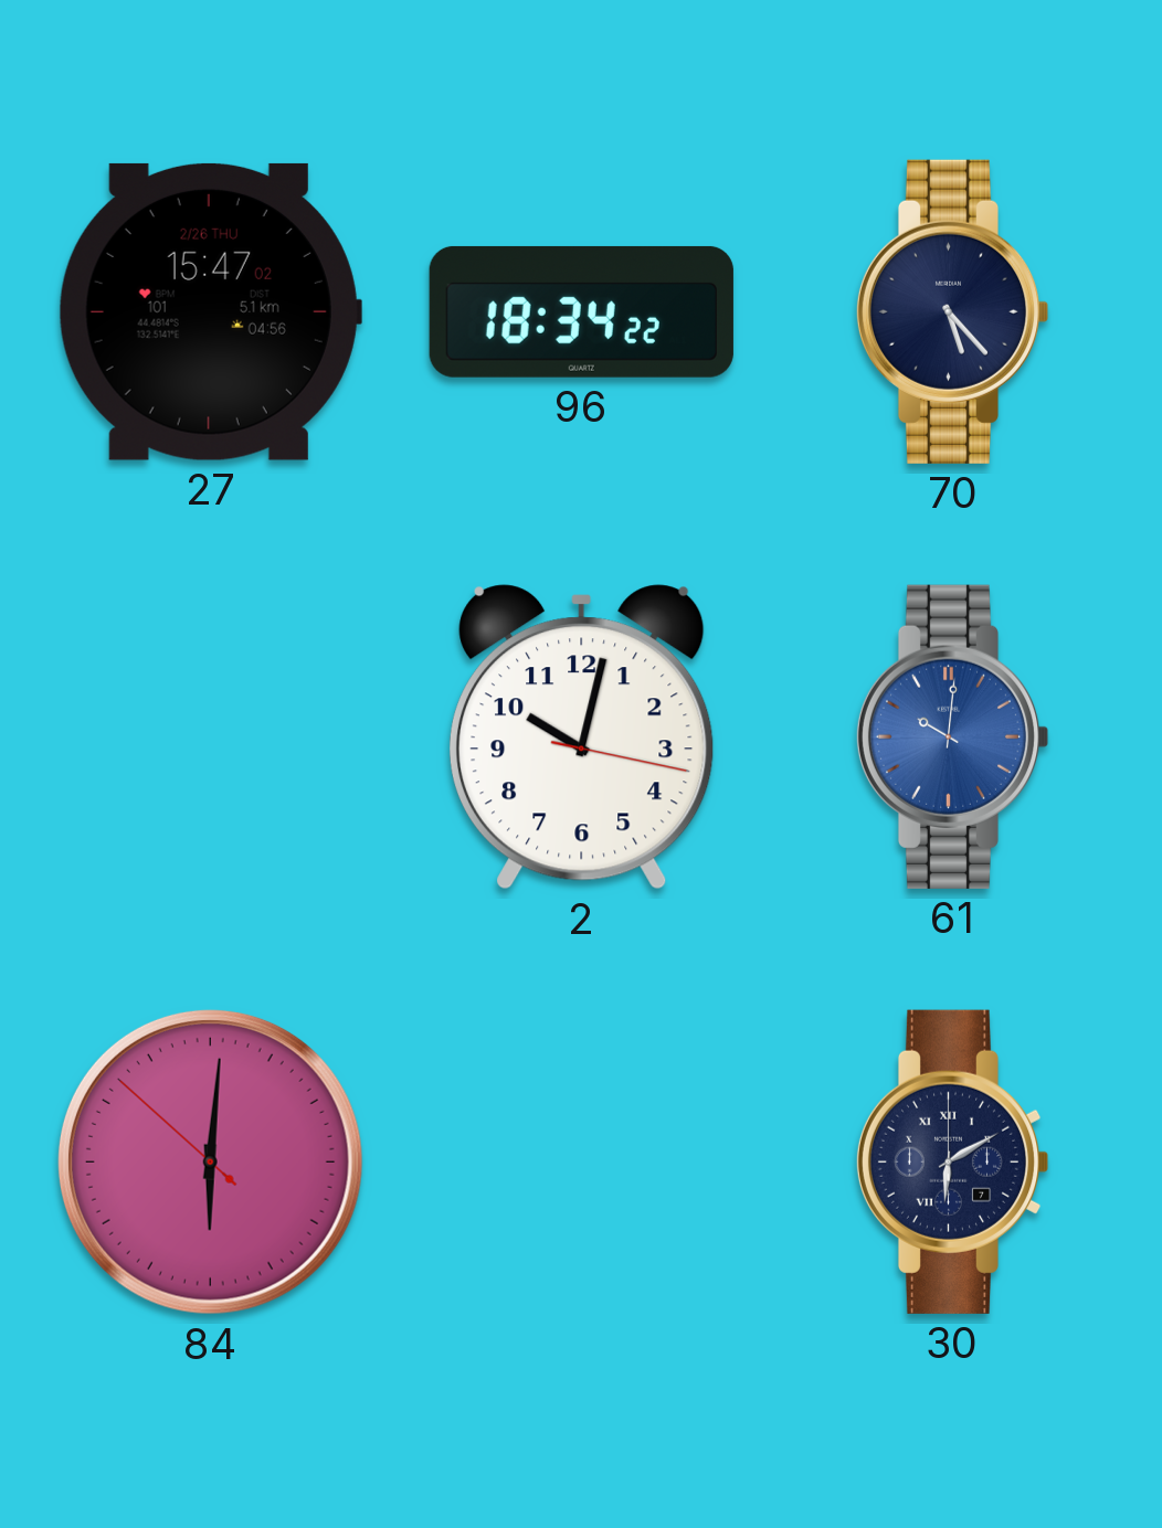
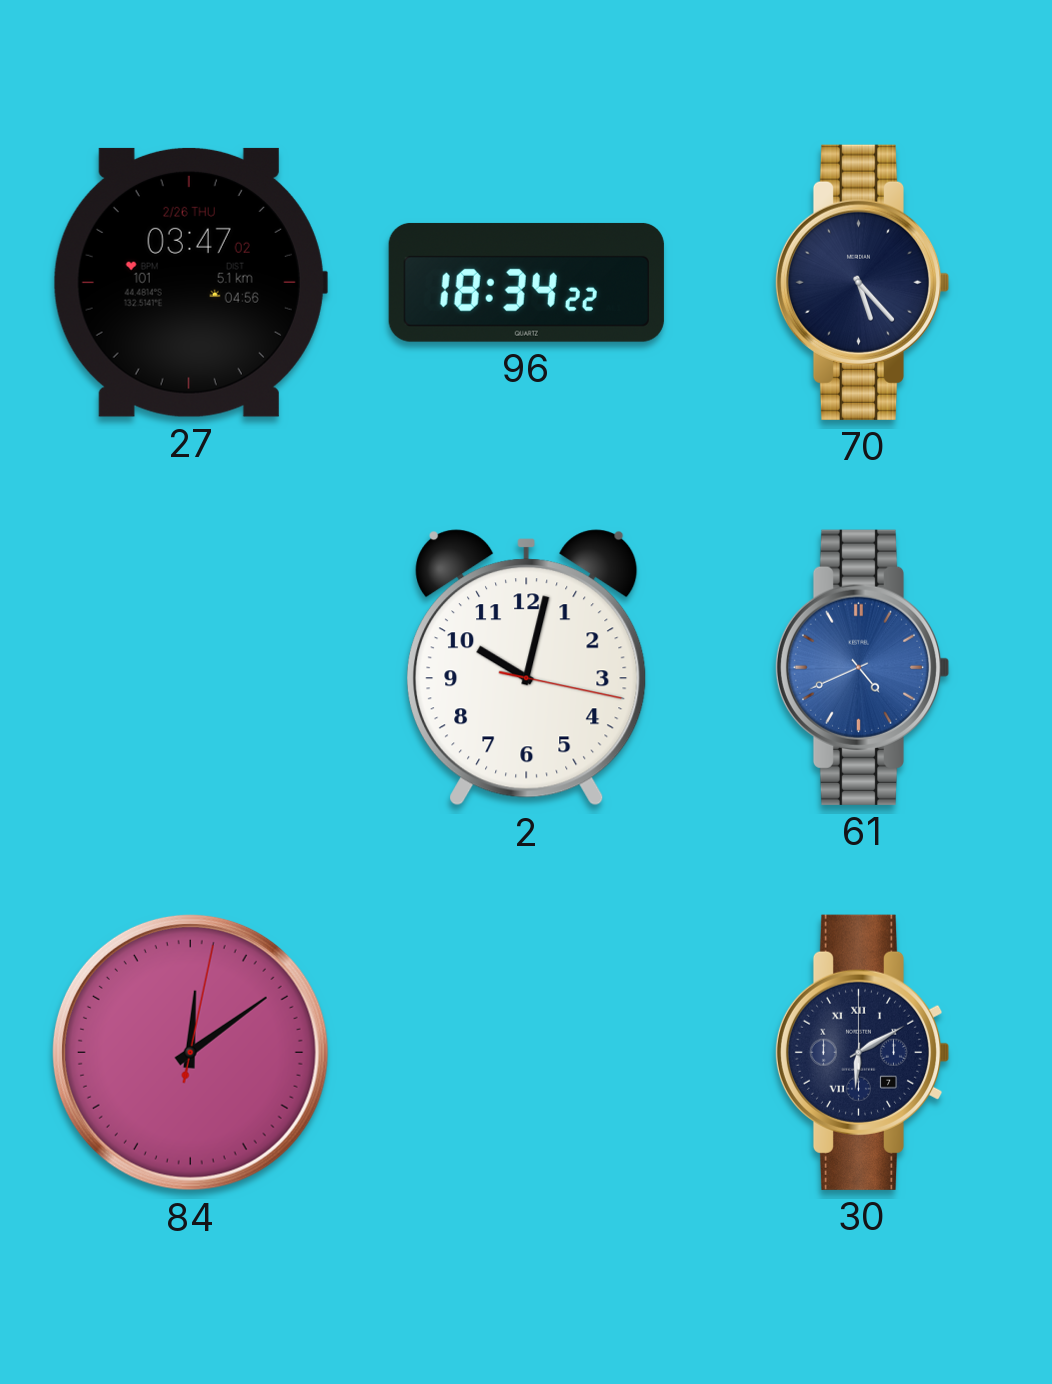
27: 15:47 -> 03:47 (190, 282)
61: 10:01 -> 4:41 (862, 667)
84: 6:00 -> 12:09 (190, 1052)
